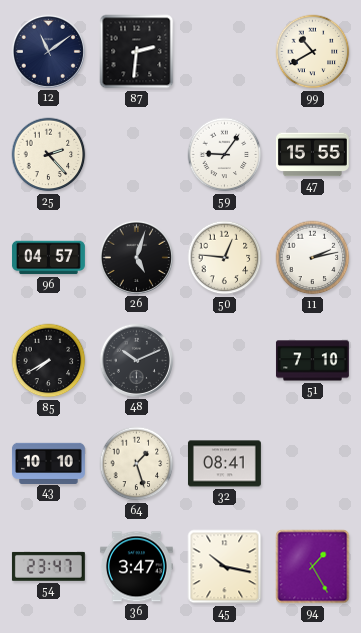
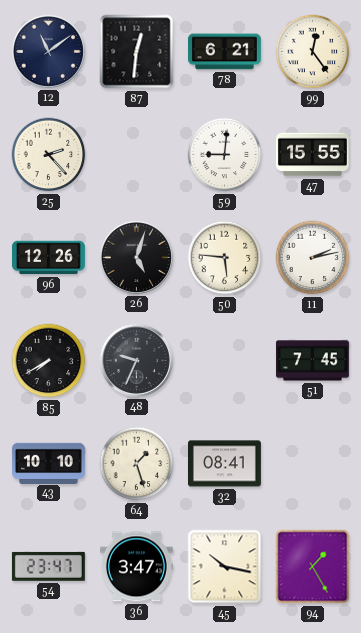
87: 2:31 -> 12:31 (137, 52)
78: none -> 6:21 (224, 52)
99: 10:40 -> 12:24 (313, 52)
59: 9:06 -> 9:01 (225, 155)
96: 04:57 -> 12:26 (48, 258)
50: 12:46 -> 5:46 (225, 258)
48: 10:11 -> 9:34 (136, 360)
51: 7:10 -> 7:45 (312, 361)
